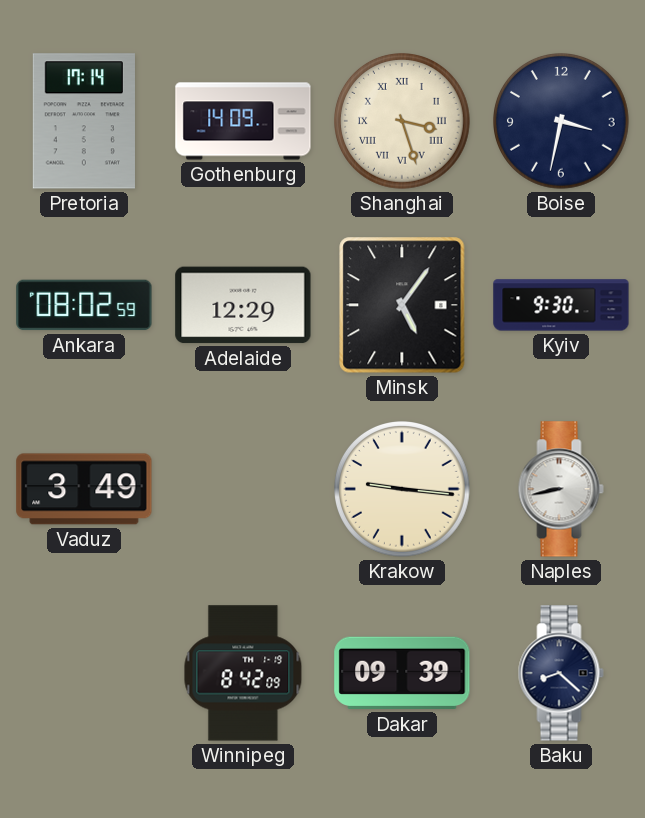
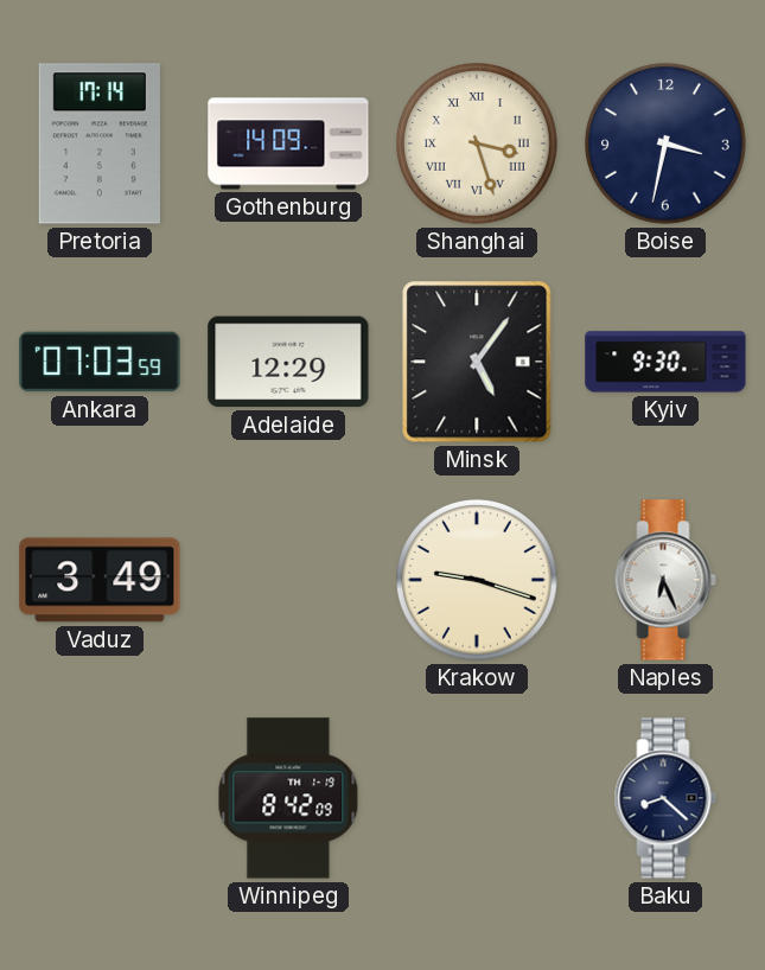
Ankara: 08:02 -> 07:03 (100, 362)
Krakow: 9:16 -> 9:18 (478, 581)
Naples: 8:43 -> 6:26 (665, 580)
Dakar: 09:39 -> none (402, 673)
